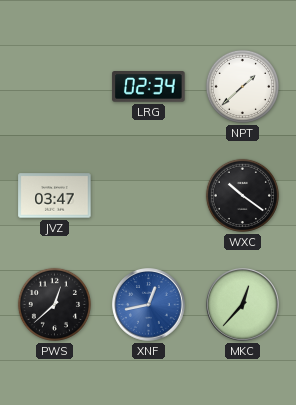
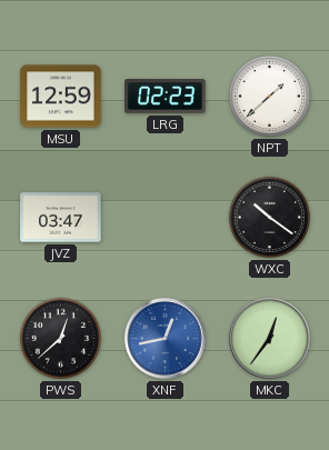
MSU: none -> 12:59 (61, 97)
LRG: 02:34 -> 02:23 (166, 97)
MKC: 12:37 -> 12:36 (270, 339)
